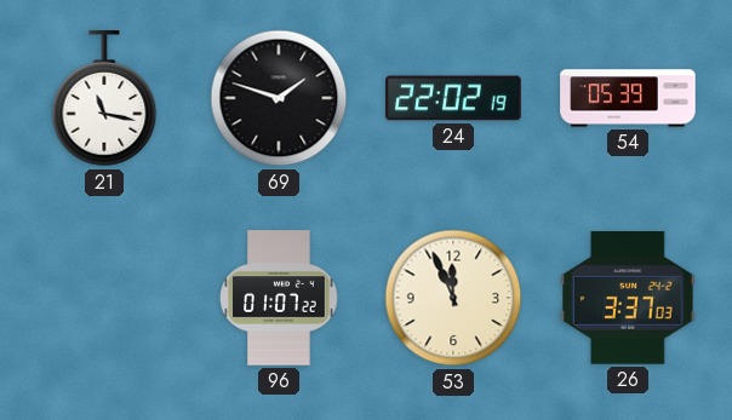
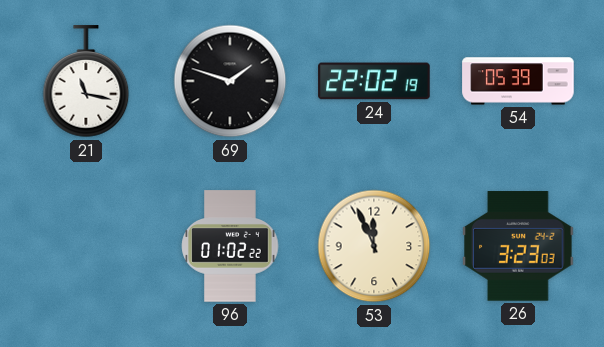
96: 01:07 -> 01:02 (230, 246)
26: 3:37 -> 3:23 (518, 246)
